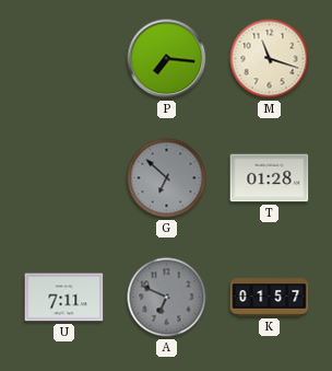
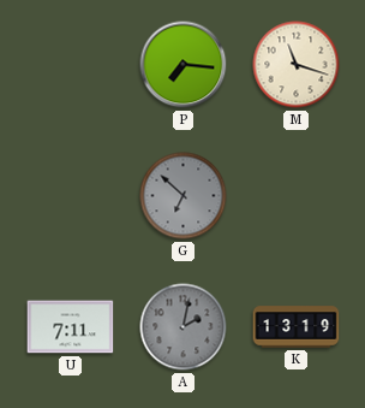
T: 01:28 -> none (270, 178)
A: 6:49 -> 2:02 (184, 327)
K: 01:57 -> 13:19 (297, 327)
